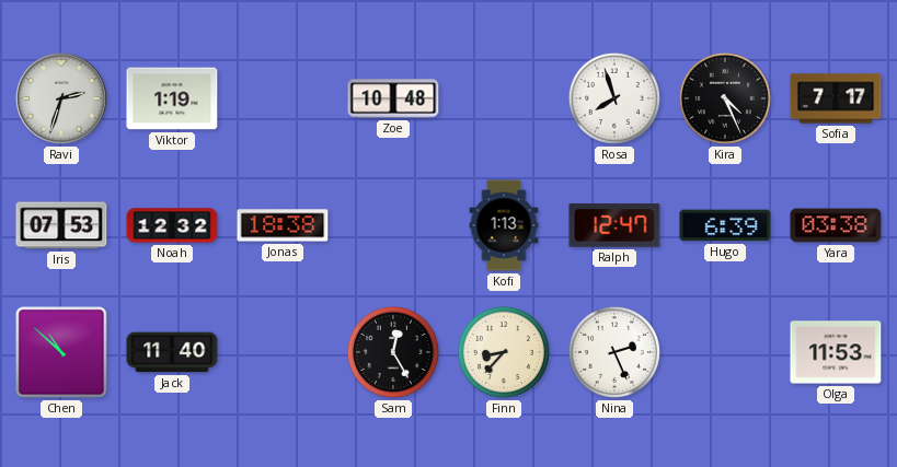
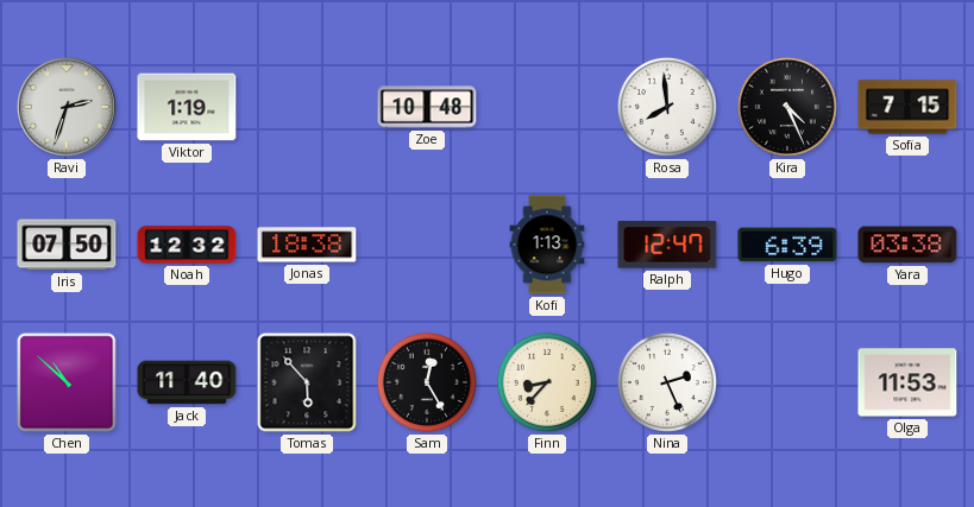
Rosa: 7:57 -> 7:59 (667, 107)
Sofia: 7:17 -> 7:15 (907, 107)
Iris: 07:53 -> 07:50 (67, 245)
Tomas: none -> 5:53 (307, 382)
